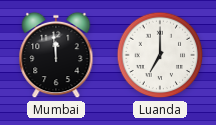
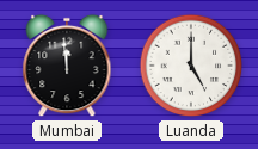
Luanda: 7:00 -> 5:00 (191, 66)
